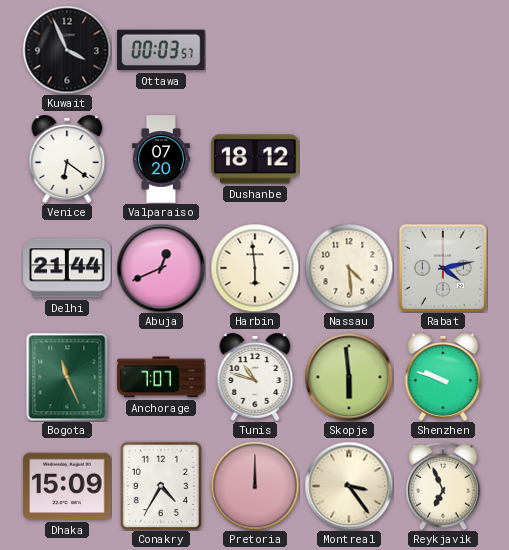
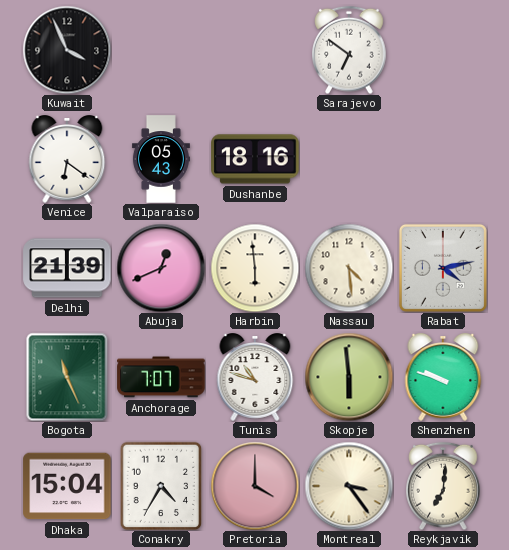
Ottawa: 00:03 -> none (161, 50)
Sarajevo: none -> 6:51 (349, 50)
Valparaiso: 07:20 -> 05:43 (161, 159)
Dushanbe: 18:12 -> 18:16 (255, 159)
Delhi: 21:44 -> 21:39 (67, 268)
Dhaka: 15:09 -> 15:04 (67, 486)
Pretoria: 12:00 -> 4:00 (255, 486)
Reykjavik: 6:56 -> 7:01 (443, 486)
